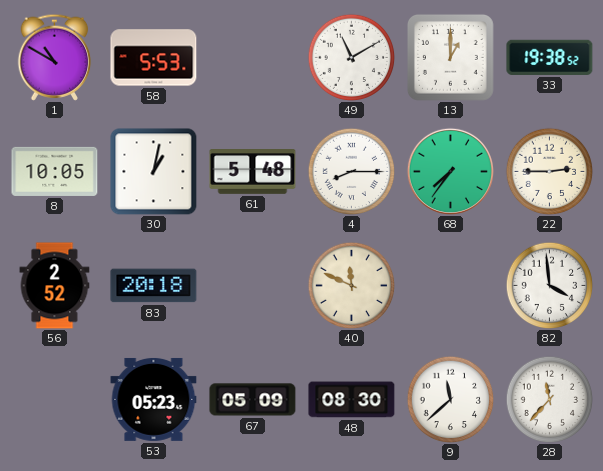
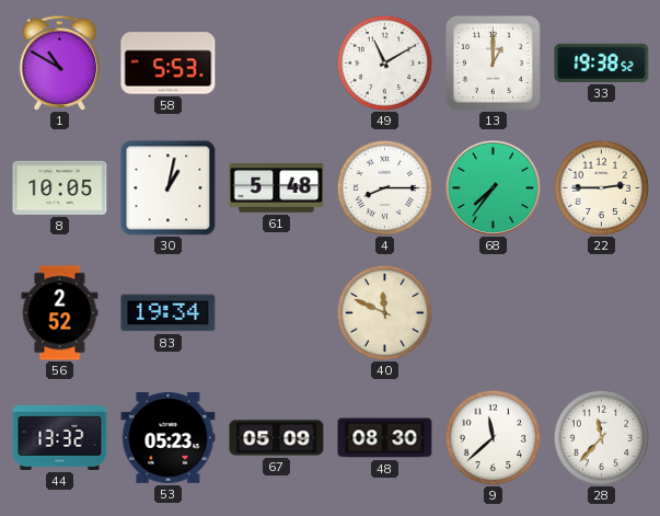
83: 20:18 -> 19:34 (169, 313)
82: 3:59 -> none (549, 285)
44: none -> 13:32 (60, 437)
